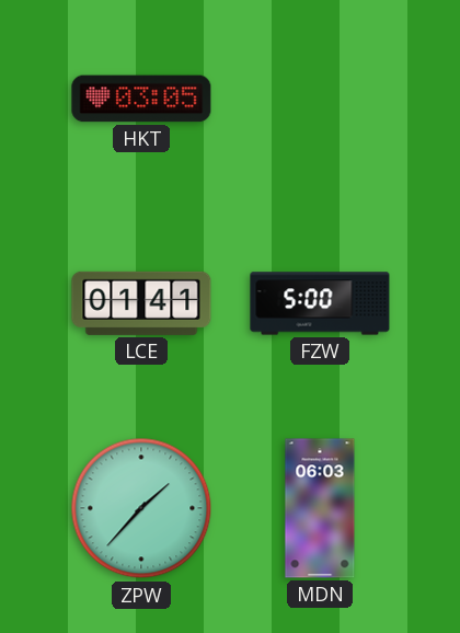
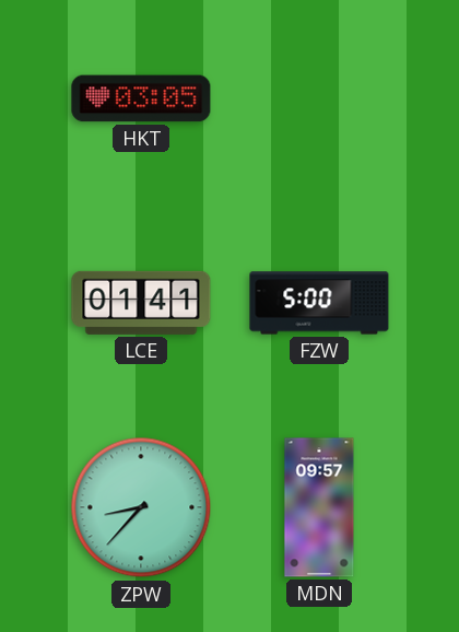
ZPW: 1:37 -> 8:37 (141, 507)
MDN: 06:03 -> 09:57 (319, 507)
